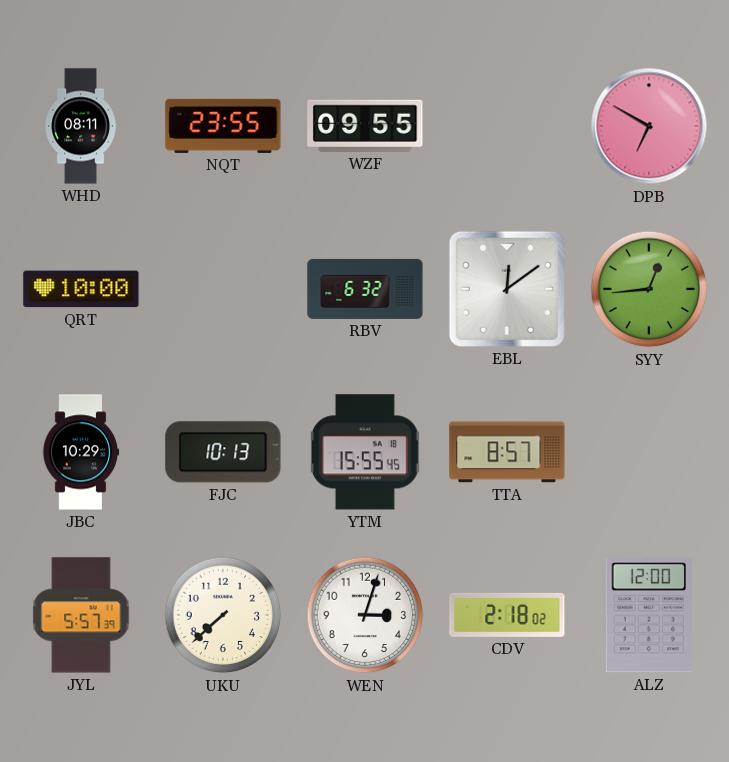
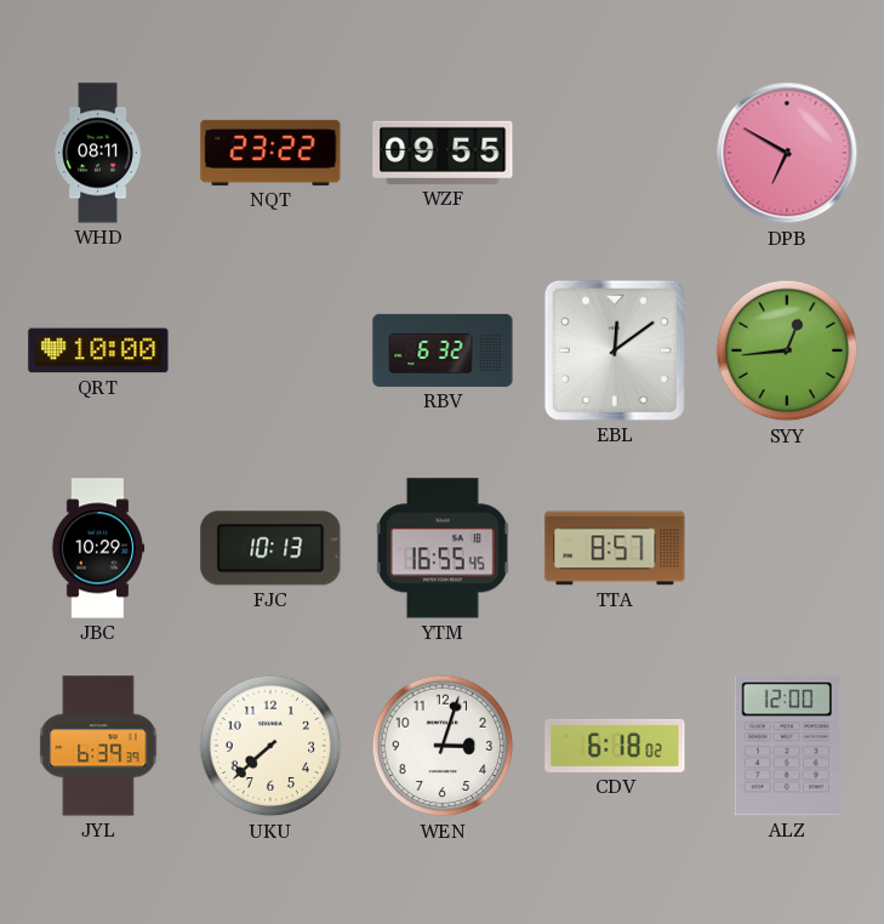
NQT: 23:55 -> 23:22 (270, 153)
YTM: 15:55 -> 16:55 (443, 548)
JYL: 5:57 -> 6:39 (98, 746)
CDV: 2:18 -> 6:18 (615, 746)
